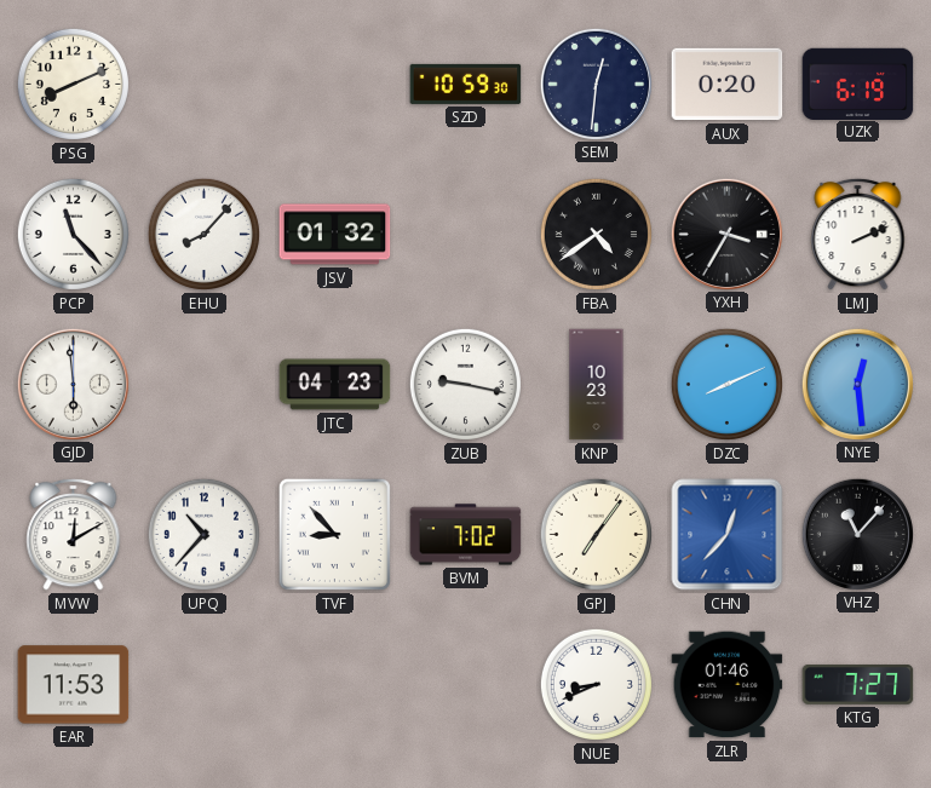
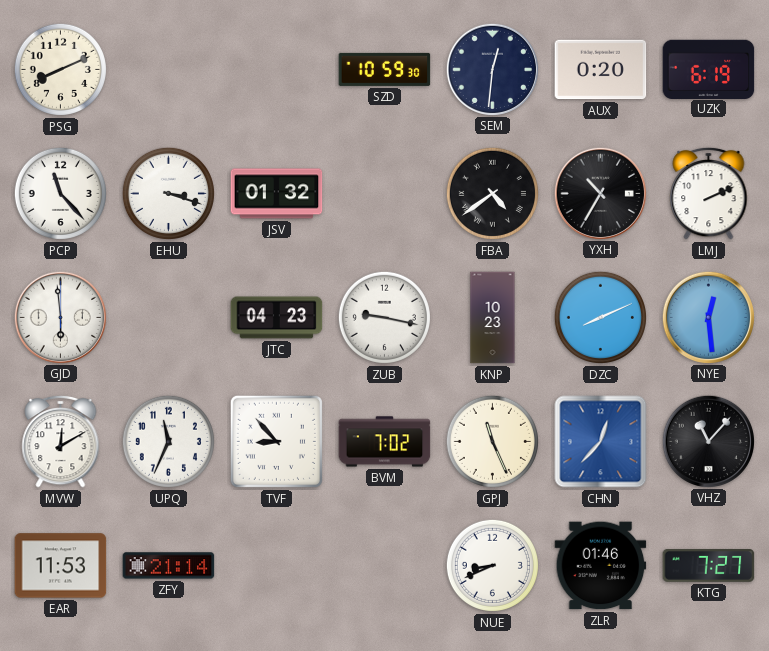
EHU: 8:07 -> 3:18 (168, 193)
YXH: 3:35 -> 10:35 (600, 193)
UPQ: 10:37 -> 11:34 (168, 441)
GPJ: 7:06 -> 11:26 (492, 441)
ZFY: none -> 21:14 (169, 566)
